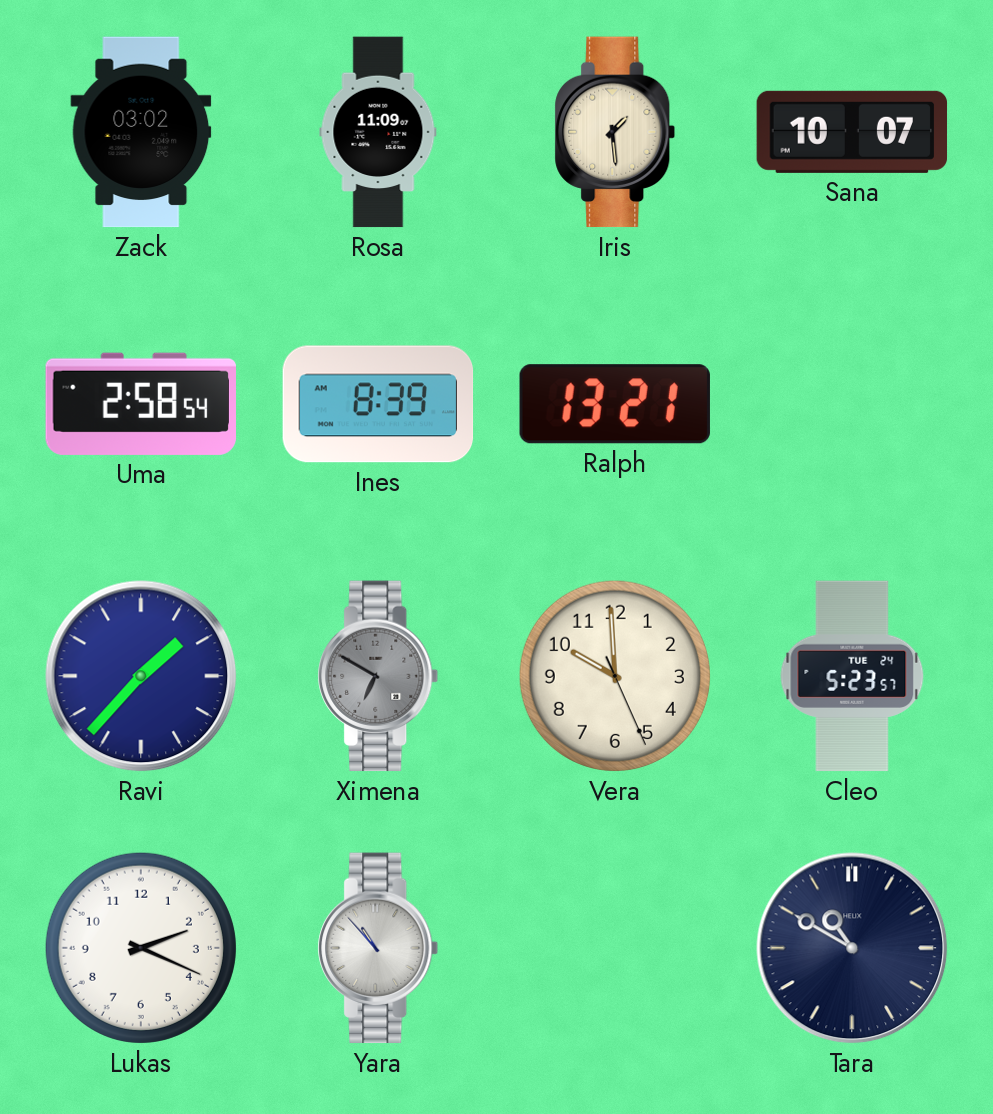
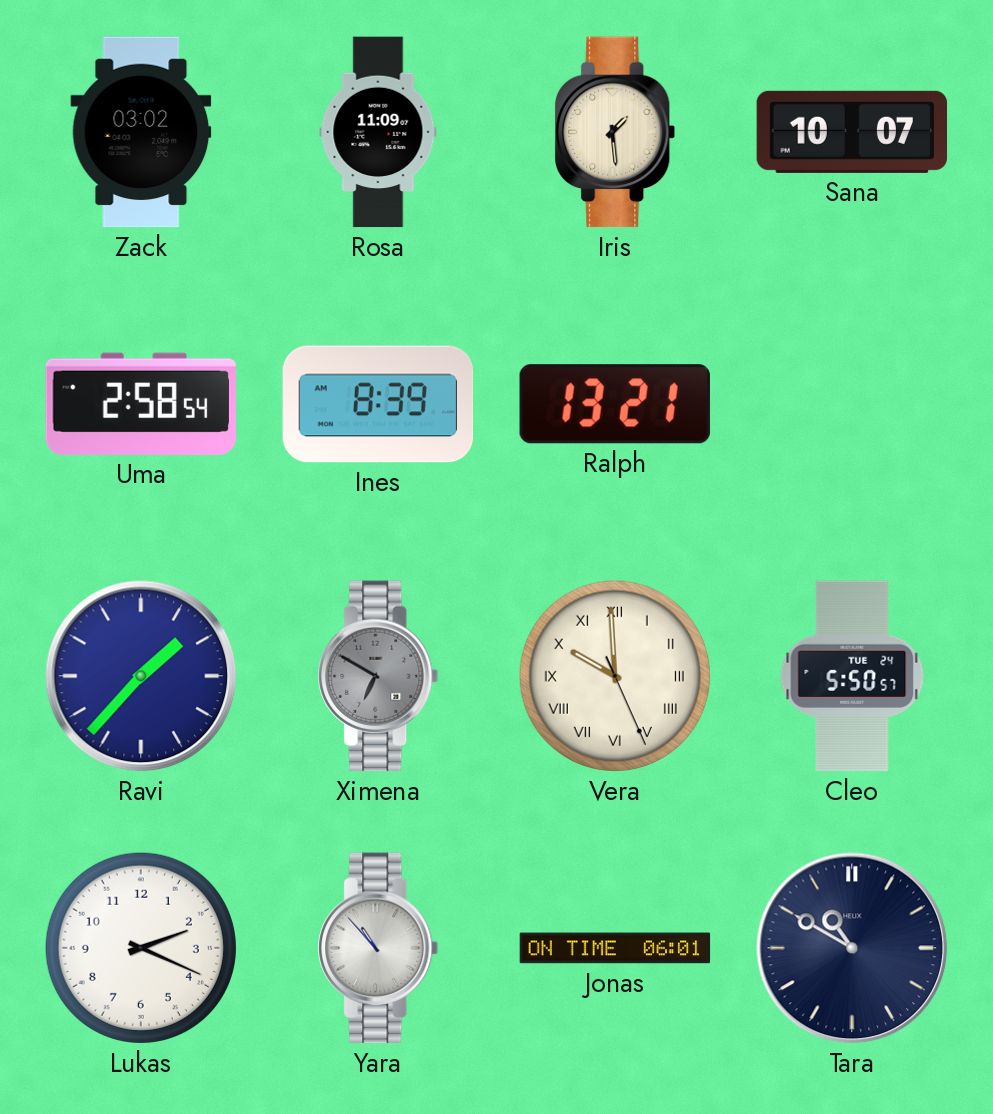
Vera numerals: Arabic -> Roman (615, 676)
Cleo: 5:23 -> 5:50 (852, 676)
Jonas: none -> 06:01 (615, 948)
